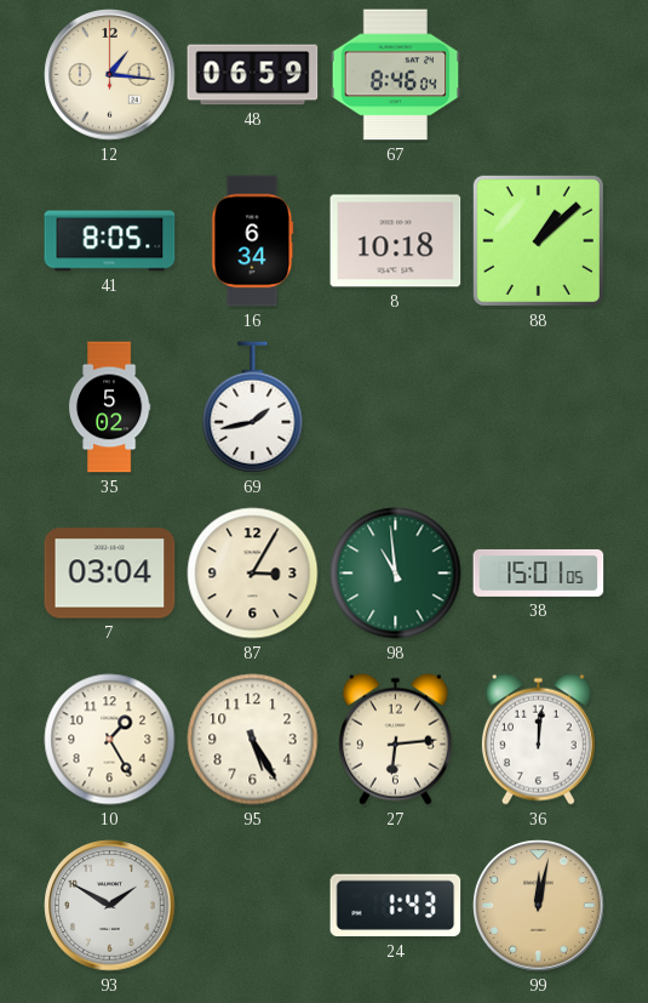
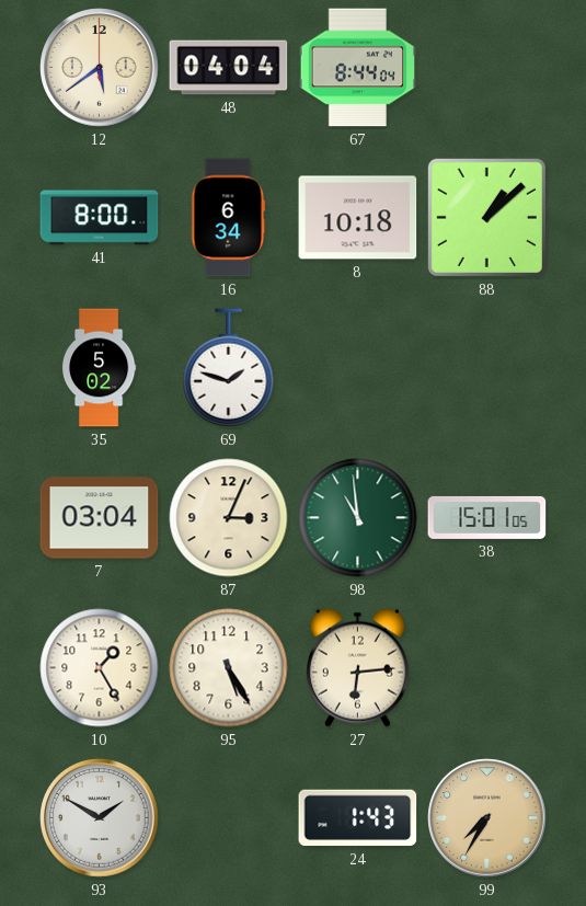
12: 1:16 -> 5:39 (100, 68)
48: 06:59 -> 04:04 (229, 68)
67: 8:46 -> 8:44 (358, 68)
41: 8:05 -> 8:00 (100, 218)
69: 1:43 -> 1:48 (229, 368)
87: 3:05 -> 3:04 (229, 518)
36: 12:01 -> none (538, 739)
99: 12:02 -> 7:35 (487, 818)
